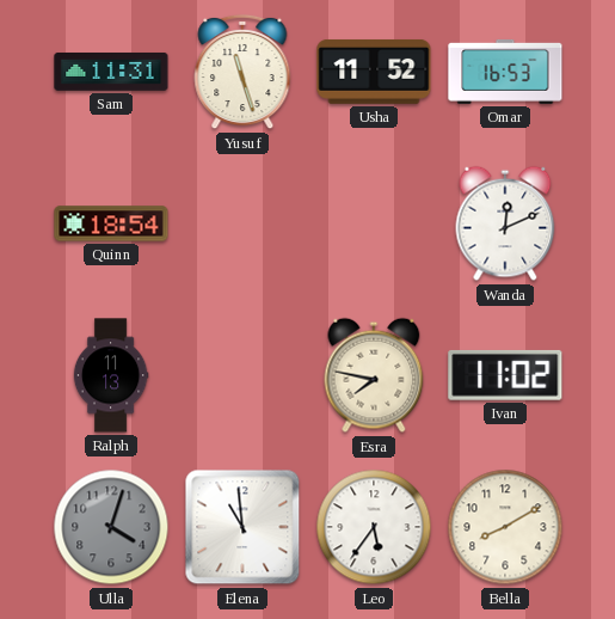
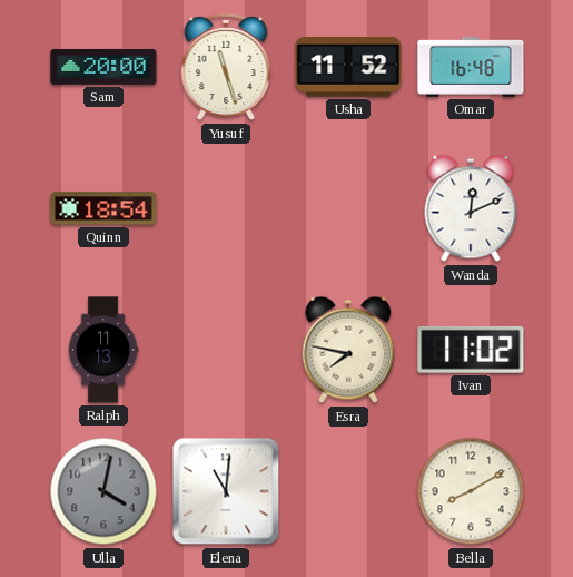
Sam: 11:31 -> 20:00 (103, 67)
Omar: 16:53 -> 16:48 (471, 67)
Ulla: 4:03 -> 4:02 (103, 491)
Elena: 10:59 -> 11:01 (226, 491)
Leo: 5:36 -> none (374, 527)
